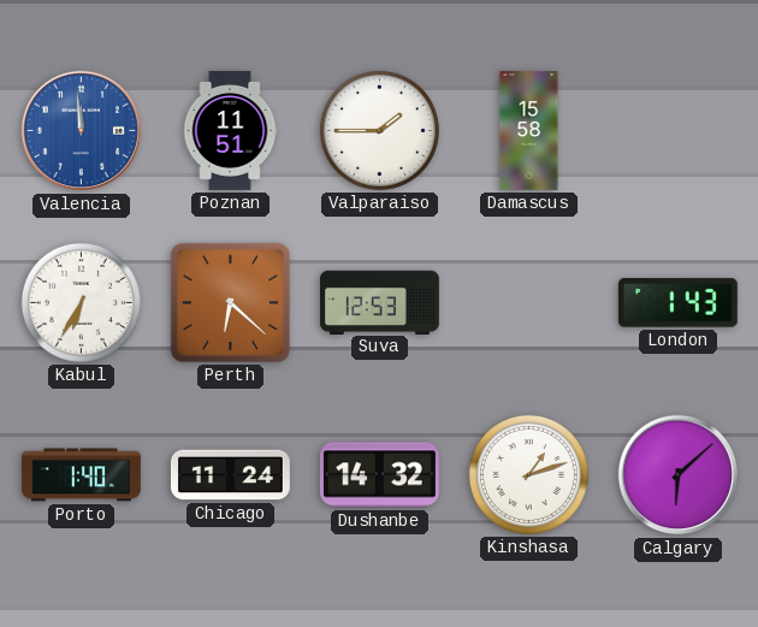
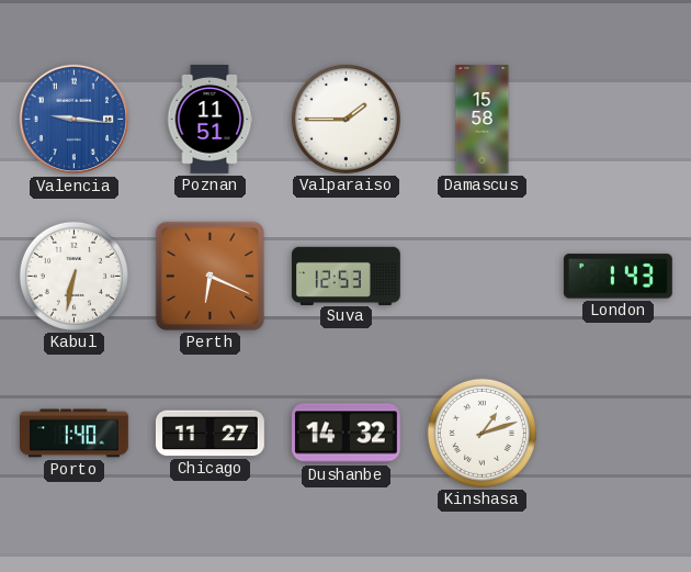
Valencia: 11:59 -> 9:16 (75, 120)
Kabul: 6:35 -> 6:32 (73, 276)
Perth: 6:22 -> 6:19 (209, 276)
Chicago: 11:24 -> 11:27 (209, 434)
Calgary: 6:08 -> none (679, 475)
